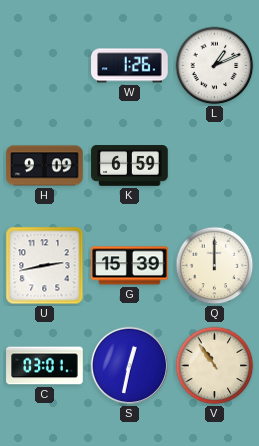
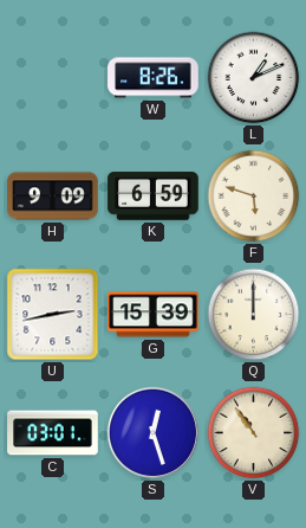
W: 1:26 -> 8:26 (154, 78)
F: none -> 5:48 (254, 197)
S: 12:32 -> 12:27 (154, 433)
